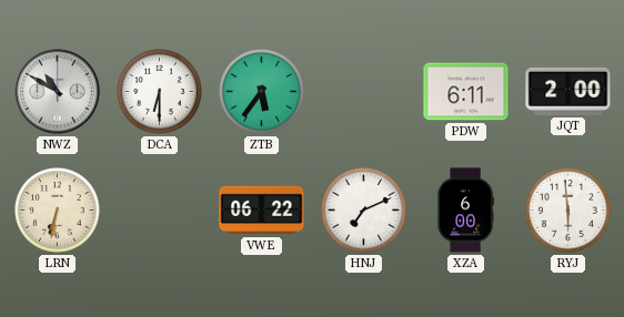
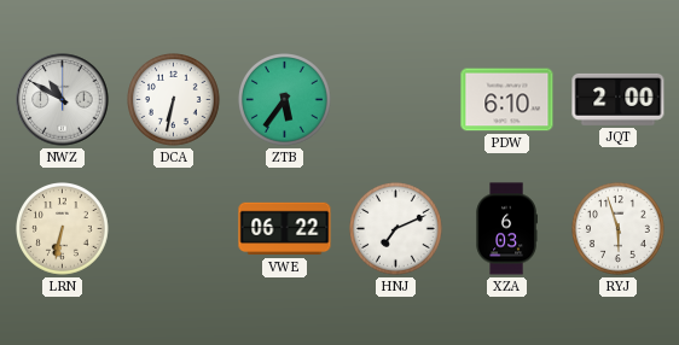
DCA: 6:30 -> 6:32 (174, 100)
PDW: 6:11 -> 6:10 (507, 100)
XZA: 6:00 -> 6:03 (506, 229)
RYJ: 5:59 -> 5:57 (619, 229)
